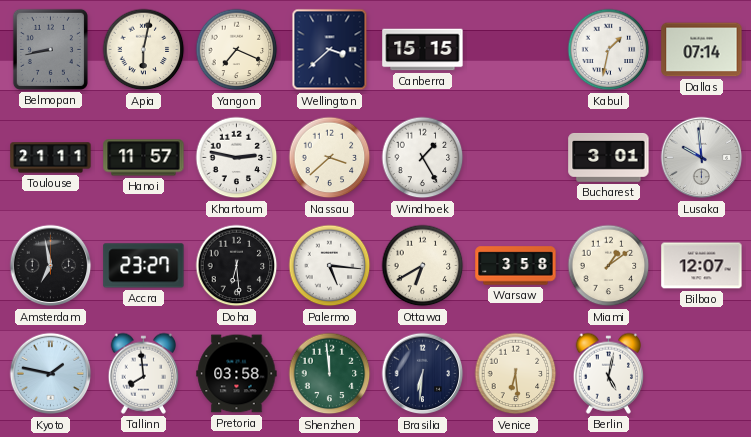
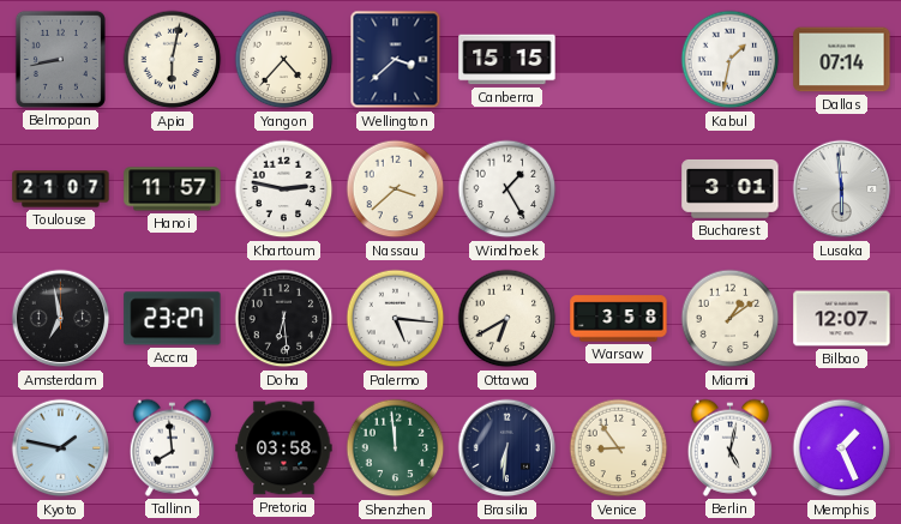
Yangon: 7:19 -> 4:37 (284, 60)
Toulouse: 21:11 -> 21:07 (61, 189)
Lusaka: 9:59 -> 5:59 (842, 189)
Venice: 6:29 -> 8:54 (619, 448)
Memphis: none -> 1:26 (842, 448)
